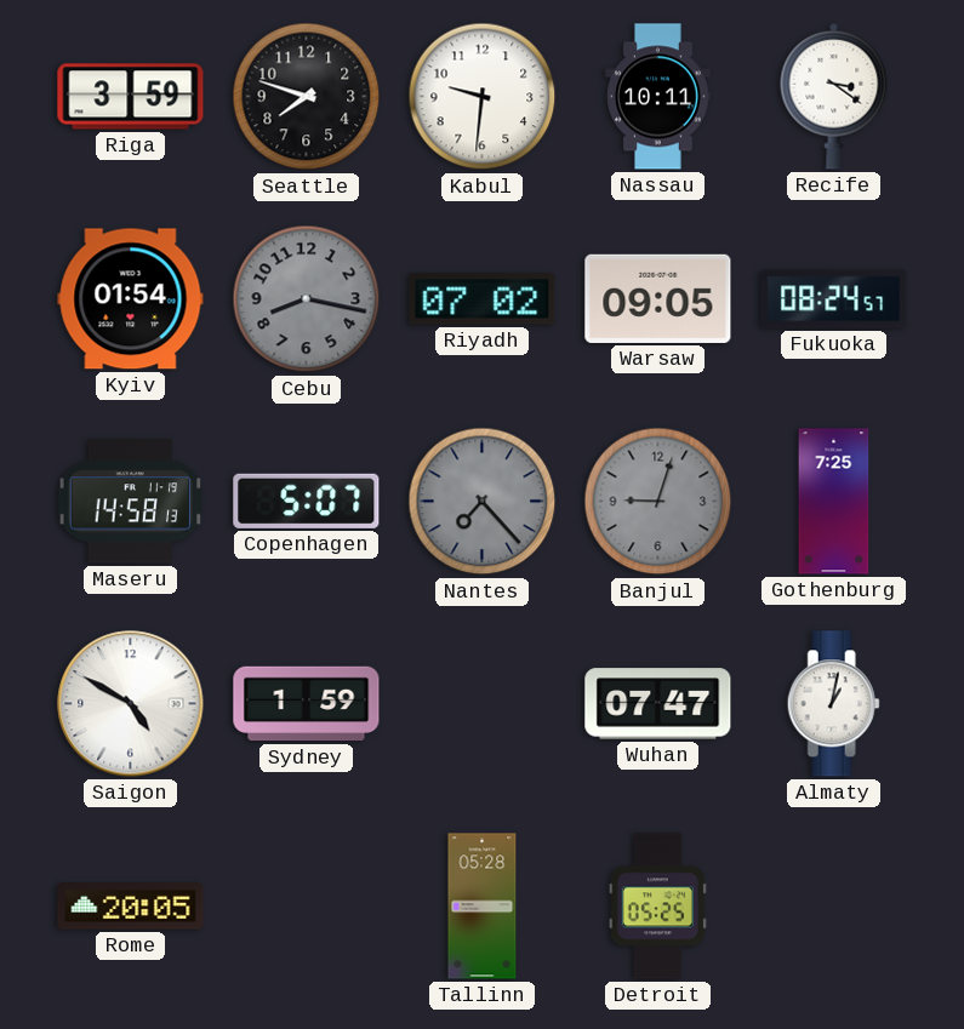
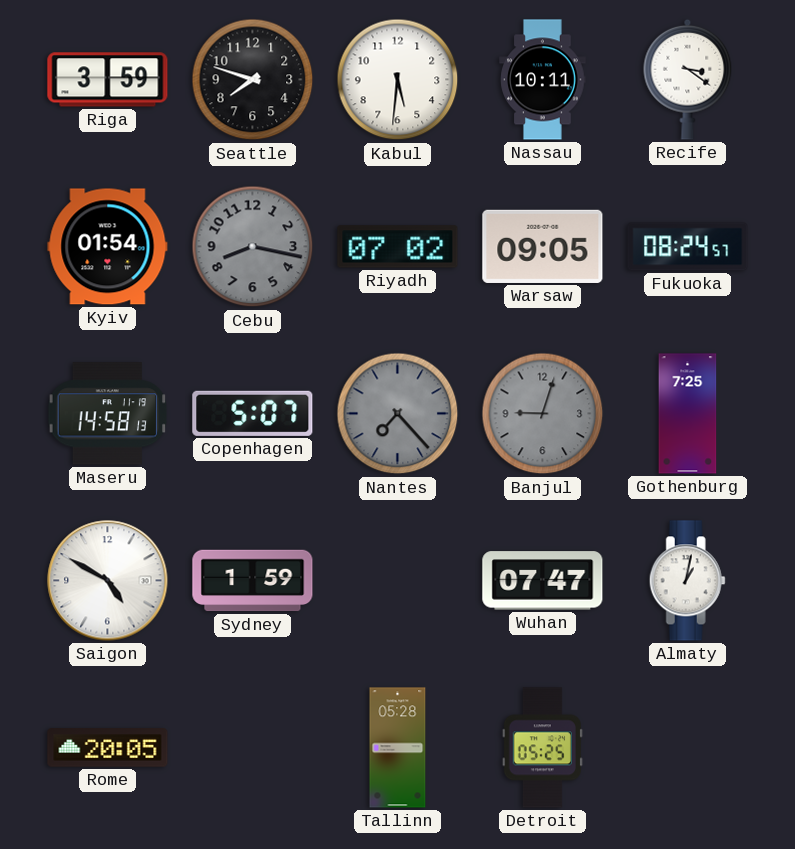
Kabul: 9:31 -> 5:31 (398, 80)
